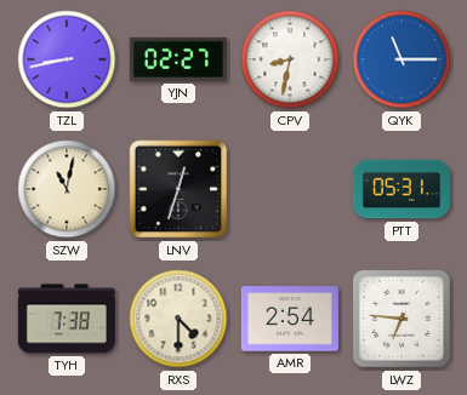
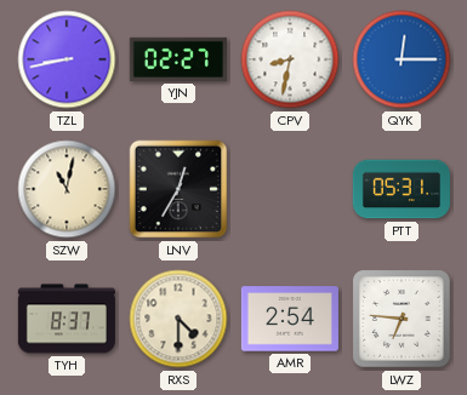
QYK: 11:15 -> 12:15 (401, 59)
LNV: 12:33 -> 12:35 (178, 189)
TYH: 7:38 -> 8:37 (67, 319)
